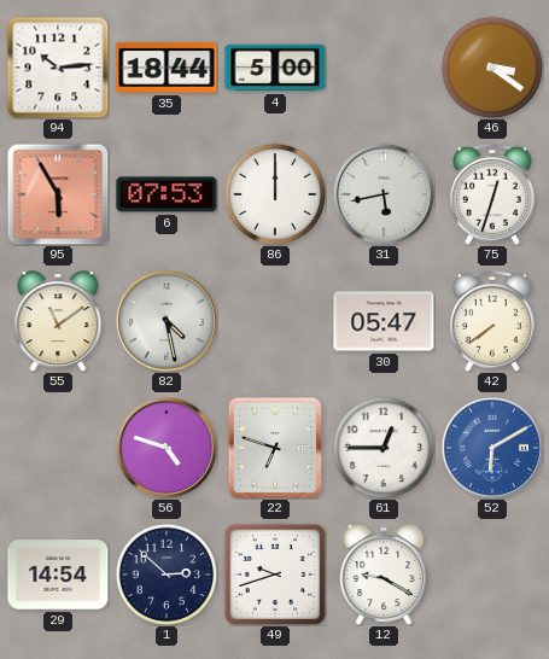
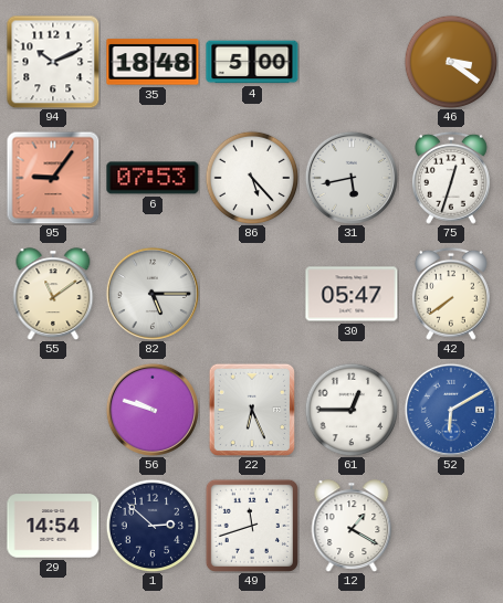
94: 10:14 -> 10:11 (53, 62)
35: 18:44 -> 18:48 (153, 62)
95: 5:55 -> 9:06 (53, 178)
86: 12:00 -> 5:23 (252, 178)
82: 4:28 -> 5:15 (153, 294)
56: 4:48 -> 9:48 (153, 410)
22: 6:48 -> 6:26 (251, 409)
49: 9:42 -> 11:42 (252, 526)
12: 9:20 -> 1:20 (352, 526)
